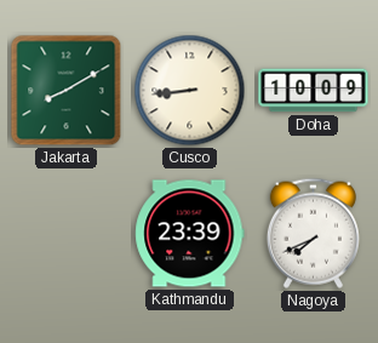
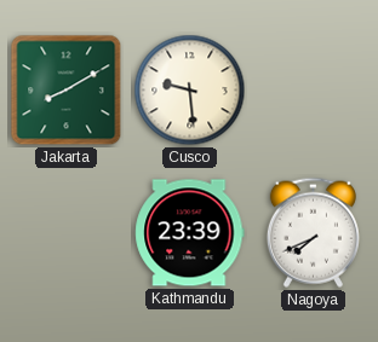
Cusco: 8:44 -> 9:29 (190, 91)
Doha: 10:09 -> none (314, 91)
